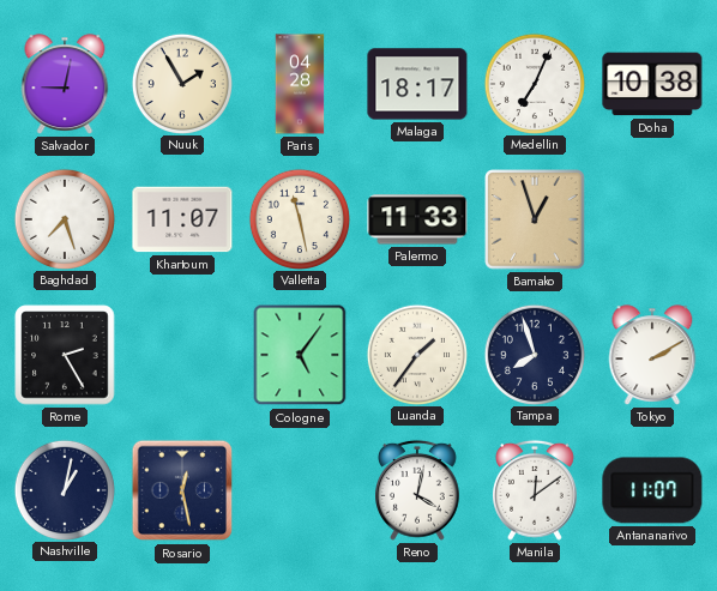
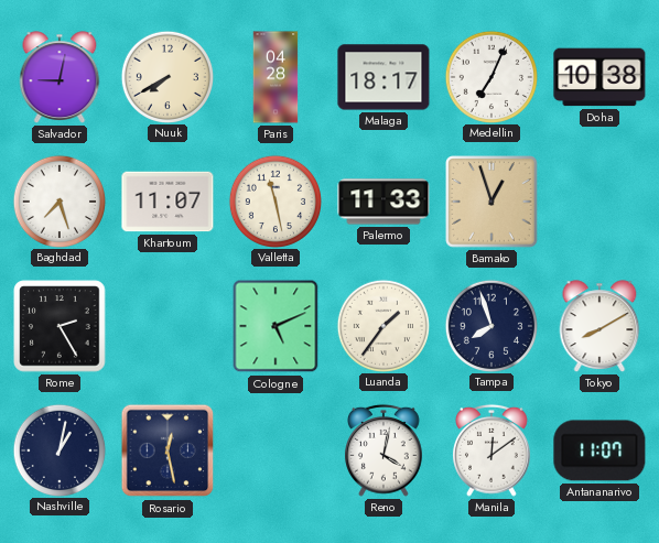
Nuuk: 1:55 -> 7:40 (166, 76)
Cologne: 5:06 -> 5:11 (276, 326)
Tokyo: 2:10 -> 8:10 (599, 326)
